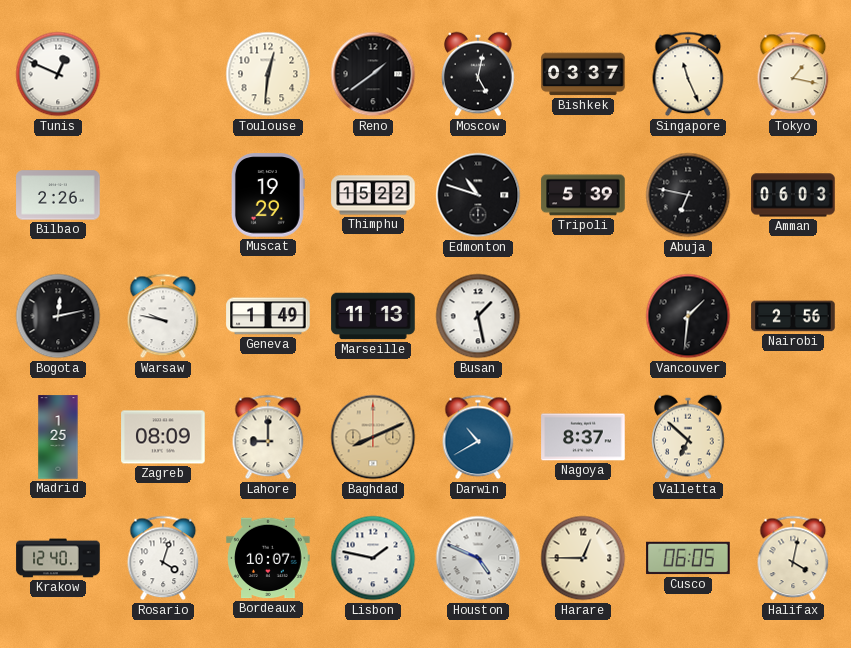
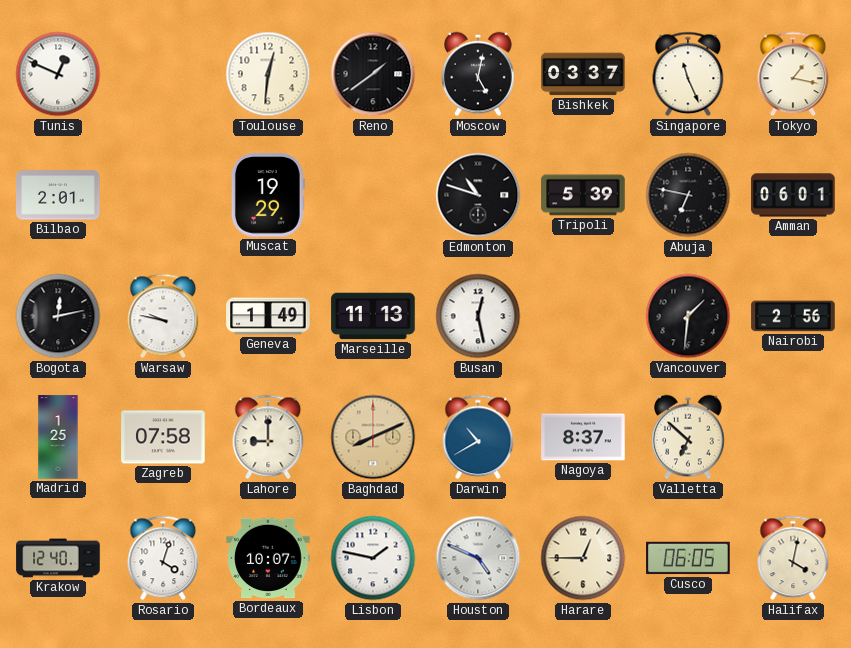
Bilbao: 2:26 -> 2:01 (58, 195)
Thimphu: 15:22 -> none (373, 195)
Amman: 06:03 -> 06:01 (793, 195)
Busan: 1:28 -> 12:28 (478, 316)
Zagreb: 08:09 -> 07:58 (163, 437)
